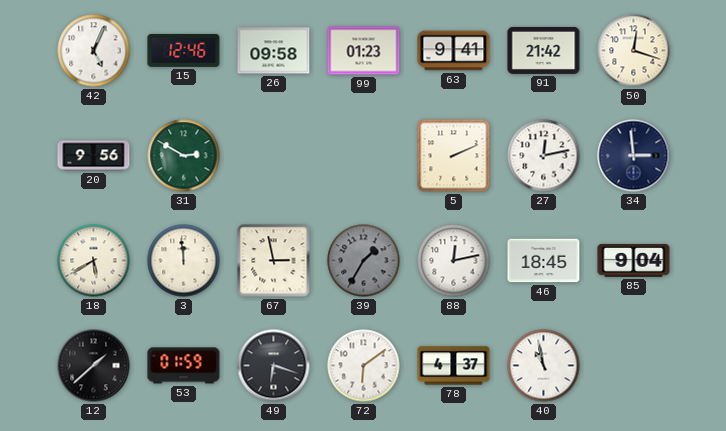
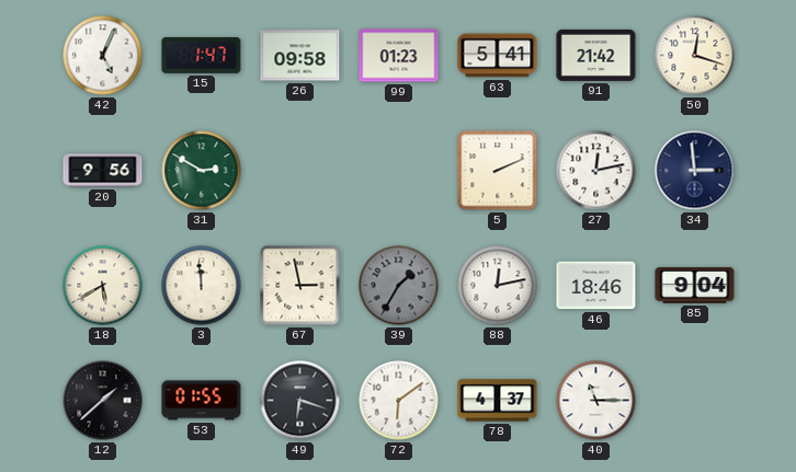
15: 12:46 -> 1:47 (202, 55)
63: 9:41 -> 5:41 (498, 56)
46: 18:45 -> 18:46 (596, 286)
53: 01:59 -> 01:55 (202, 401)
40: 10:58 -> 11:15 (596, 401)
